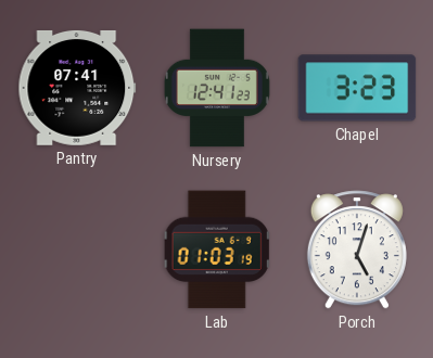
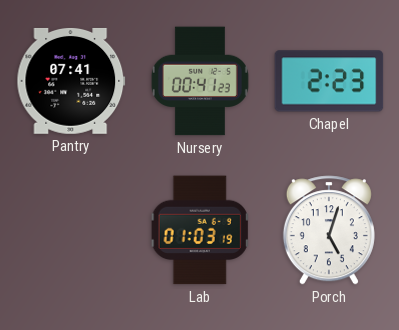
Nursery: 12:41 -> 00:41 (200, 81)
Chapel: 3:23 -> 2:23 (329, 81)
